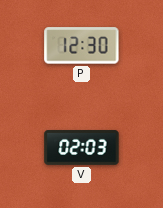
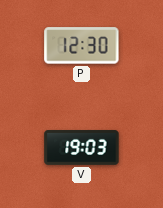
V: 02:03 -> 19:03 (82, 148)
